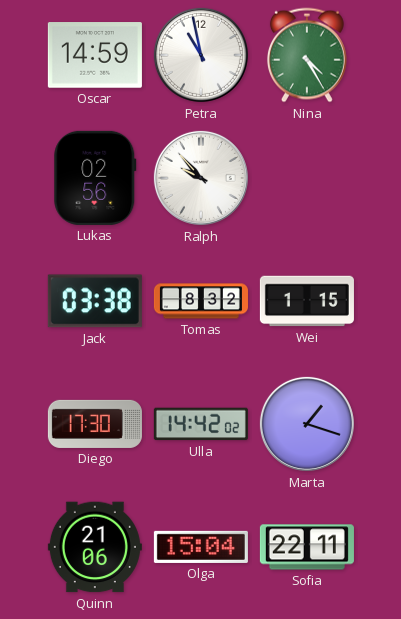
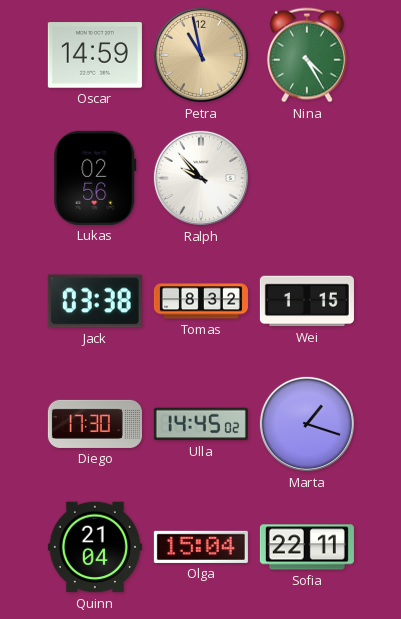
Petra dial: white -> champagne (201, 55)
Ulla: 14:42 -> 14:45 (201, 424)
Quinn: 21:06 -> 21:04 (95, 547)
